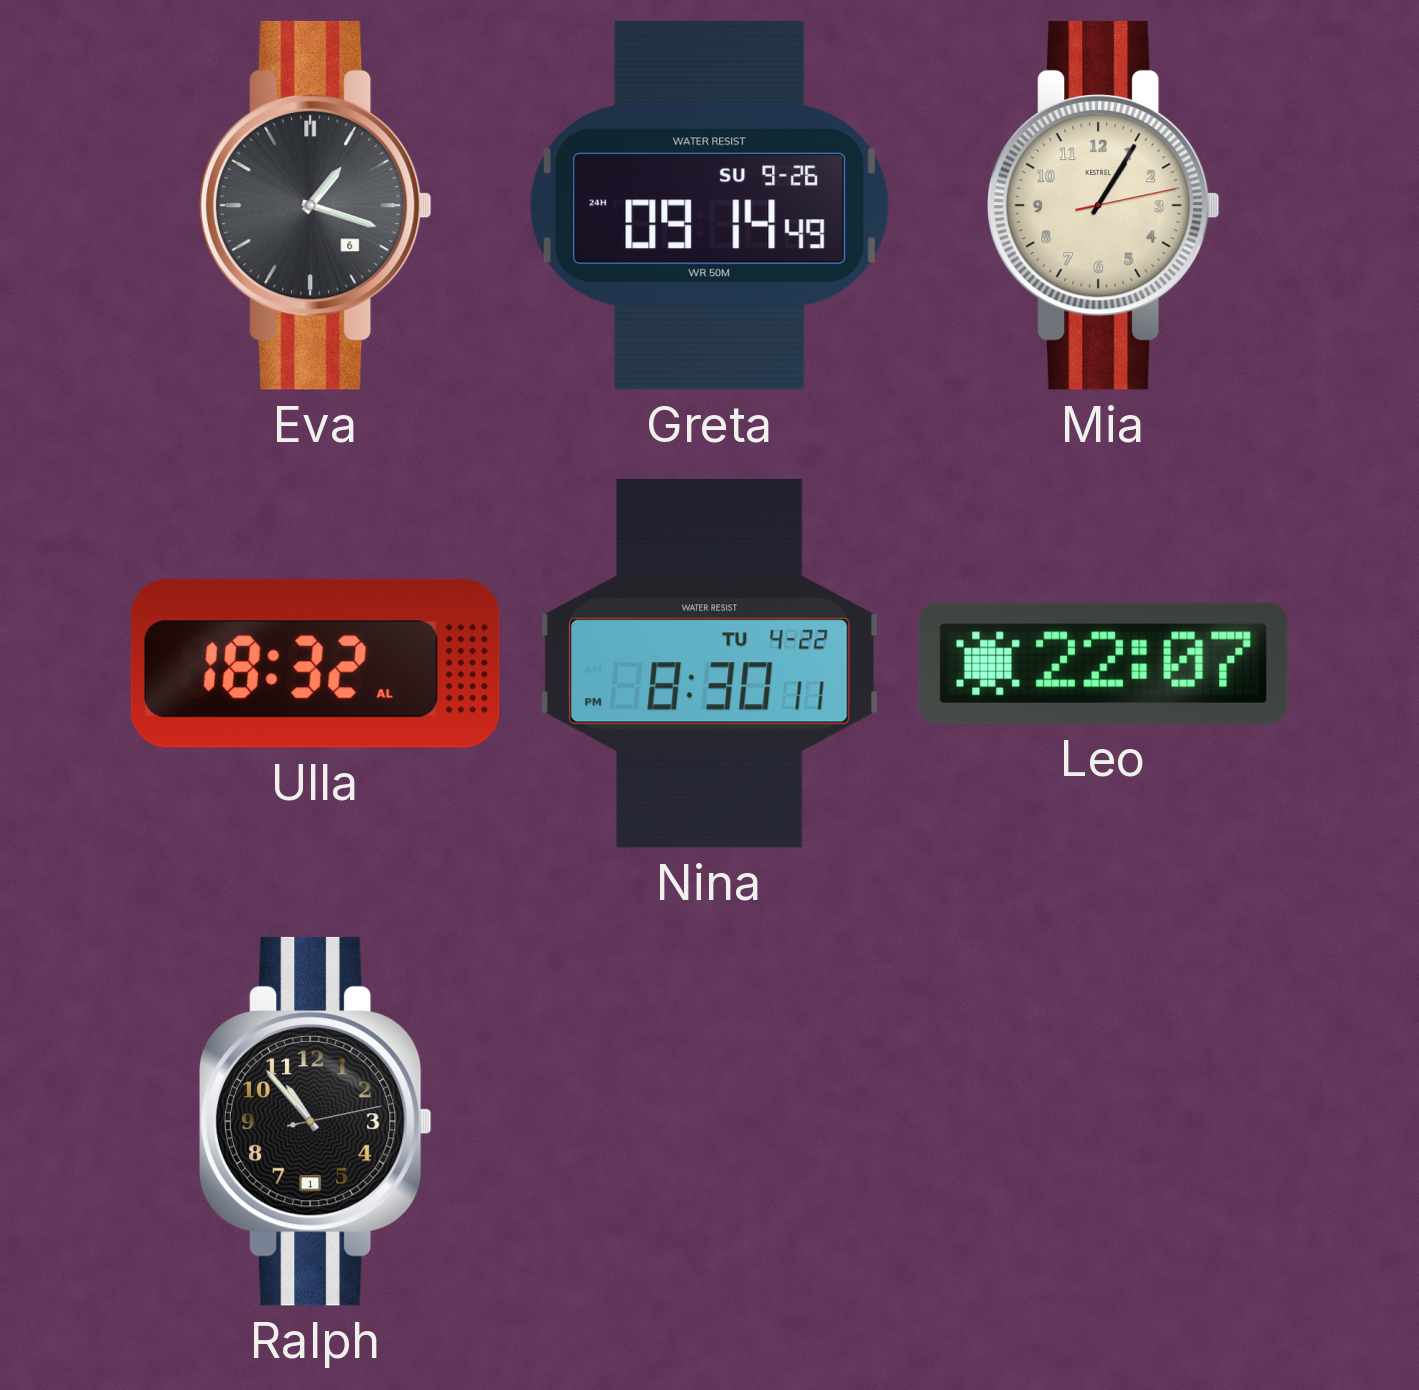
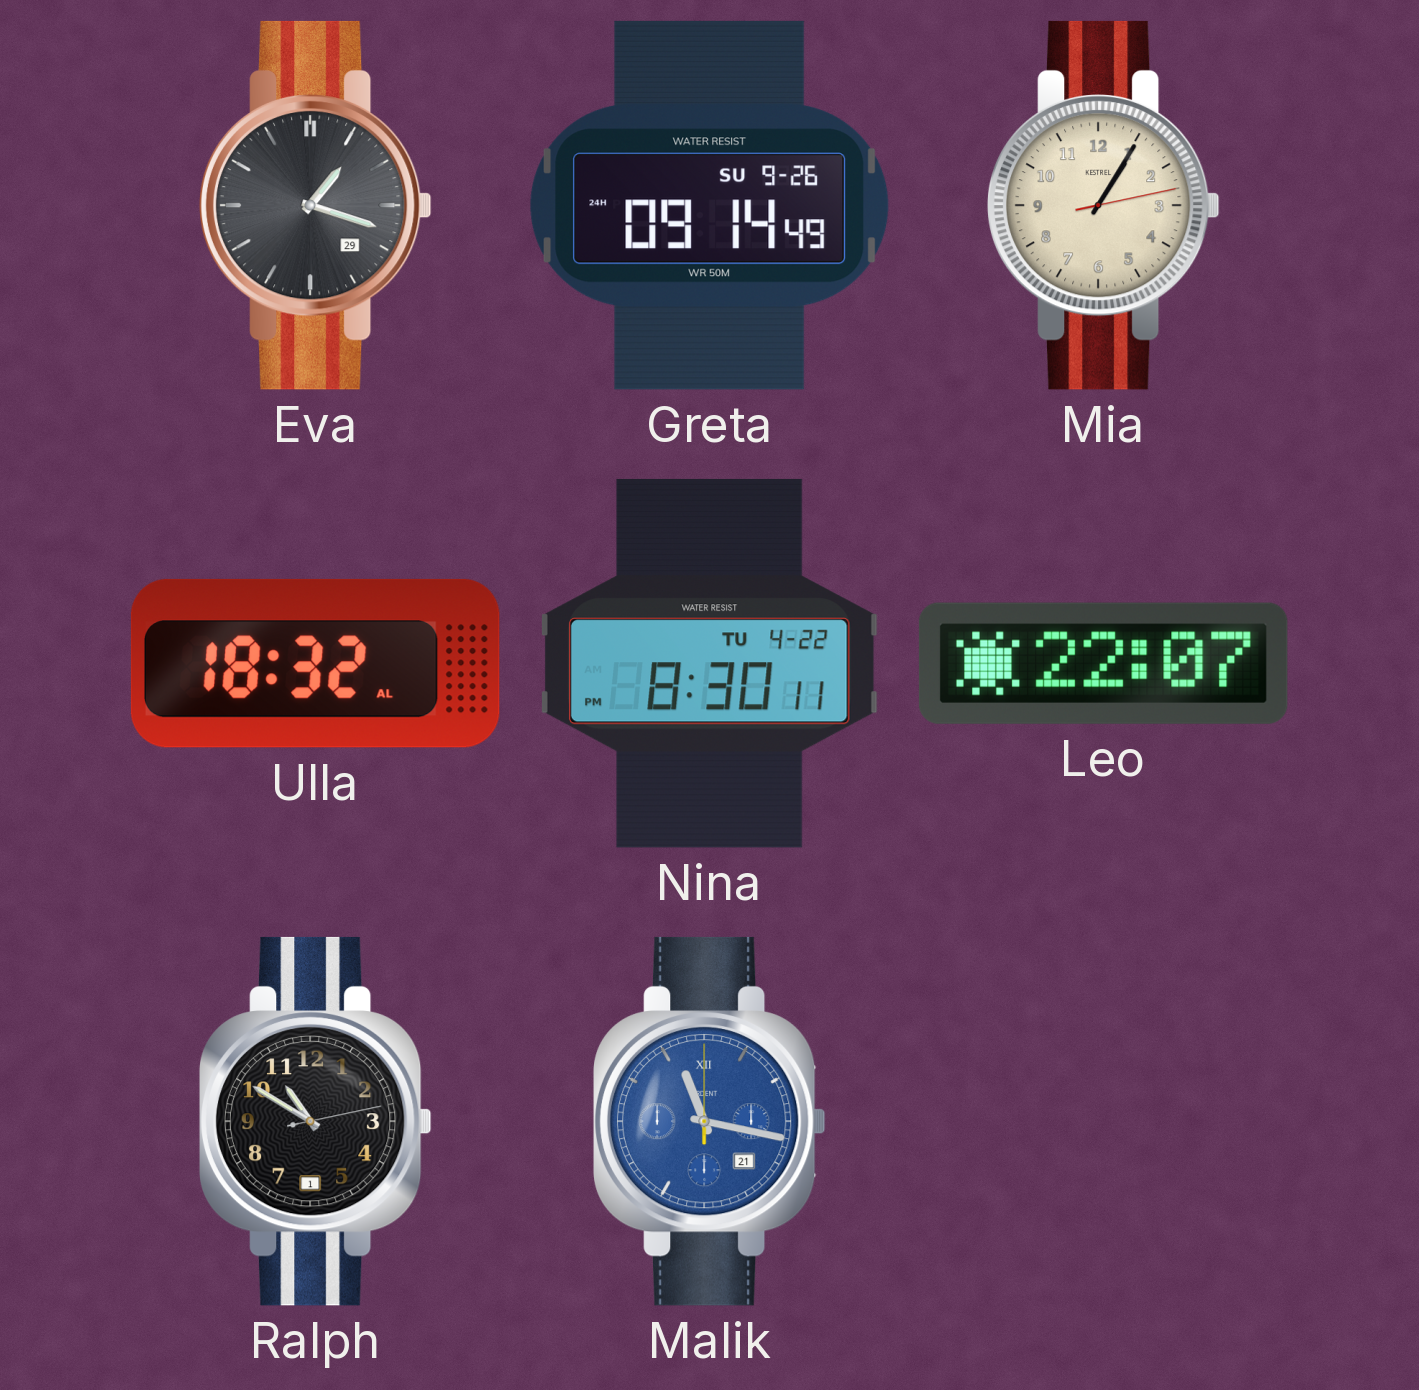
Eva date: 6 -> 29 (315, 205)
Ralph: 10:53 -> 10:50 (315, 1121)
Malik: none -> 11:17 (709, 1121)
